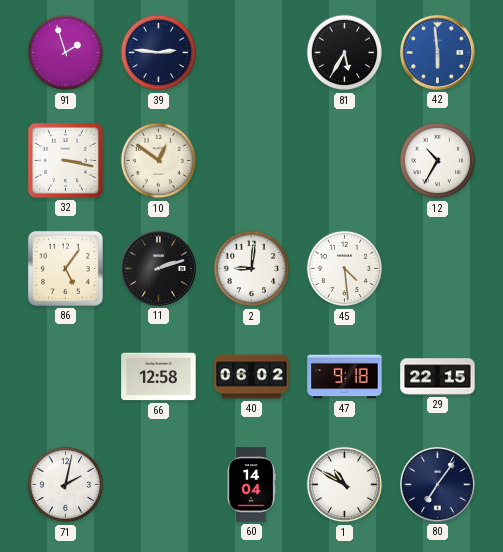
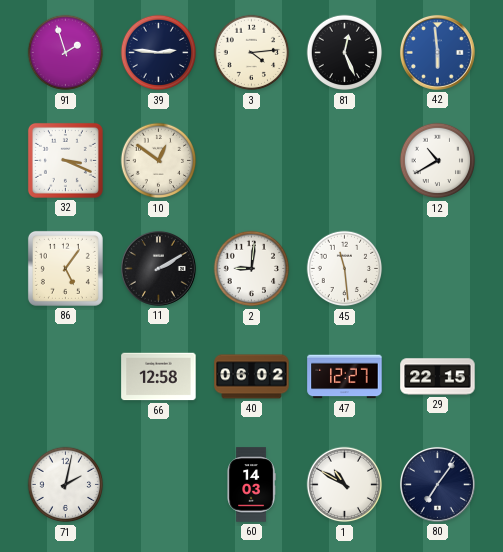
3: none -> 4:14 (252, 53)
81: 5:35 -> 12:26 (345, 53)
32: 3:17 -> 3:19 (65, 160)
12: 10:35 -> 10:40 (438, 161)
11: 2:12 -> 2:10 (158, 268)
45: 4:29 -> 11:29 (345, 269)
47: 9:18 -> 12:27 (345, 377)
60: 14:04 -> 14:03 (251, 485)
